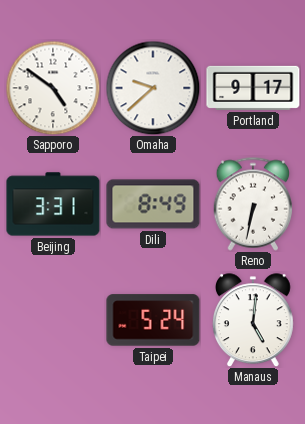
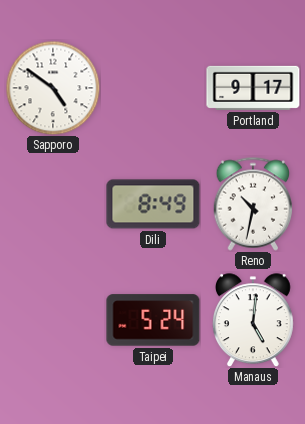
Omaha: 9:38 -> none (153, 88)
Beijing: 3:31 -> none (53, 204)
Reno: 6:32 -> 10:32 (253, 204)
